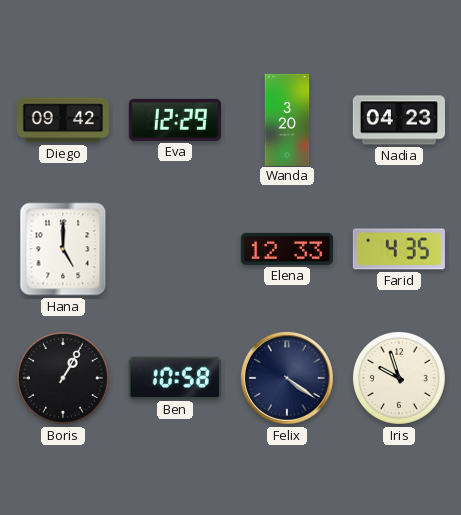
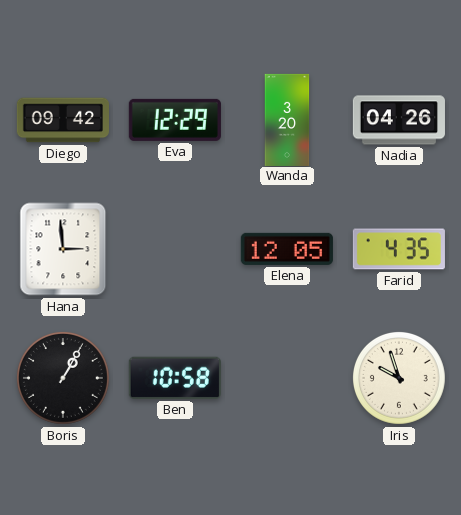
Nadia: 04:23 -> 04:26 (399, 120)
Hana: 5:00 -> 2:59 (63, 249)
Elena: 12:33 -> 12:05 (287, 249)
Felix: 4:21 -> none (287, 378)
